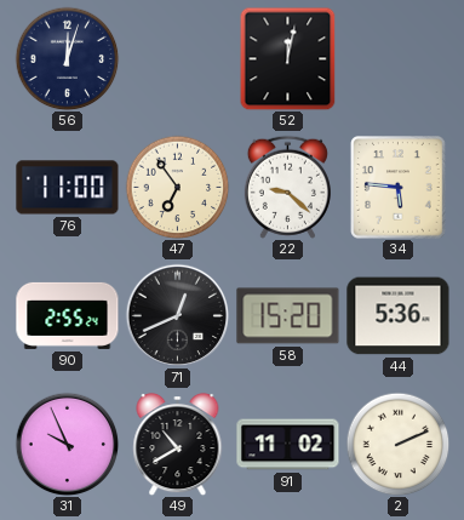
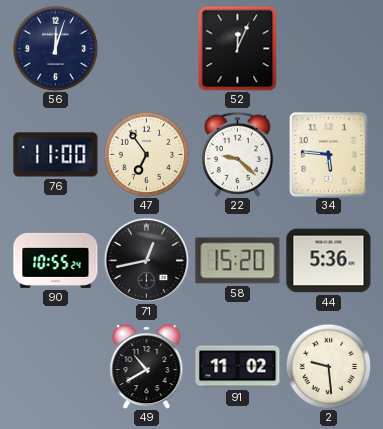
52: 12:02 -> 12:04 (238, 48)
90: 2:55 -> 10:55 (56, 260)
71: 12:41 -> 12:43 (146, 260)
31: 9:56 -> none (67, 444)
2: 2:11 -> 9:29 (328, 366)
